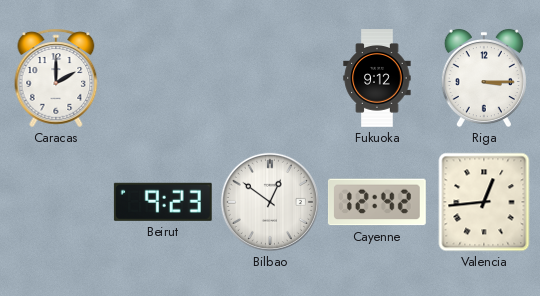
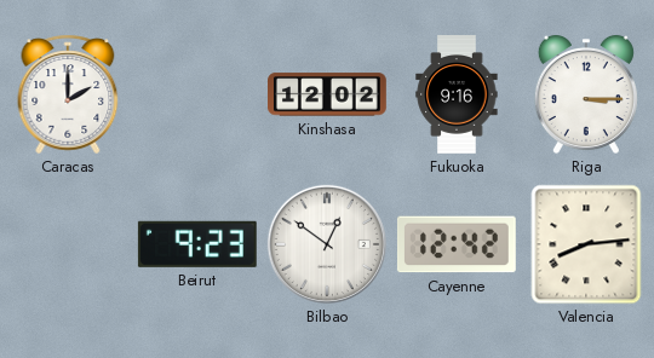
Kinshasa: none -> 12:02 (328, 94)
Fukuoka: 9:12 -> 9:16 (457, 94)
Valencia: 12:44 -> 8:14 (586, 244)
